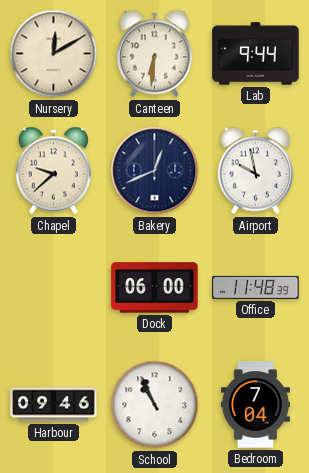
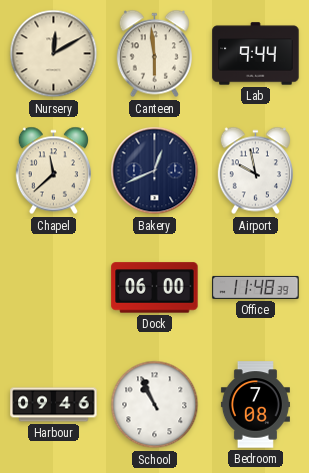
Canteen: 6:31 -> 5:59 (154, 54)
Chapel: 9:38 -> 11:38 (53, 171)
Bedroom: 7:04 -> 7:08 (255, 405)
